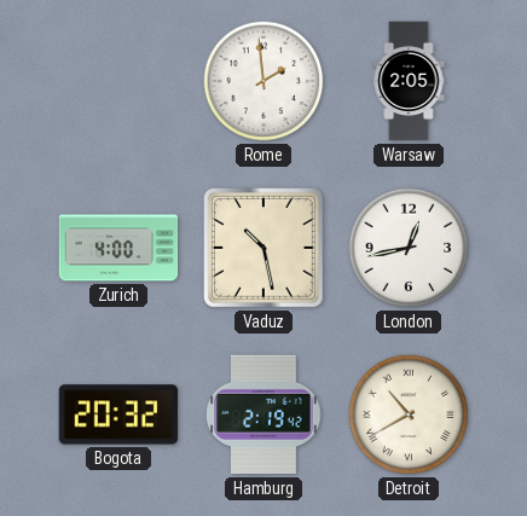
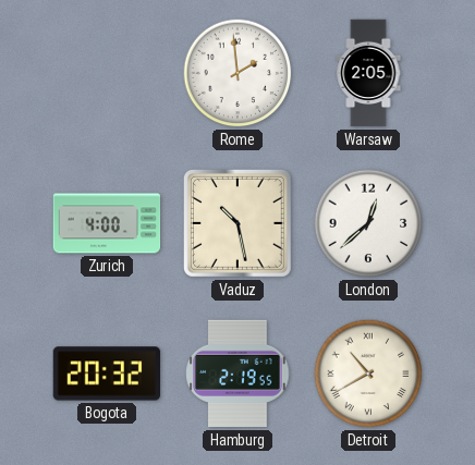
London: 12:43 -> 12:38 (368, 223)
Hamburg: 2:19:42 -> 2:19:55 (237, 374)
